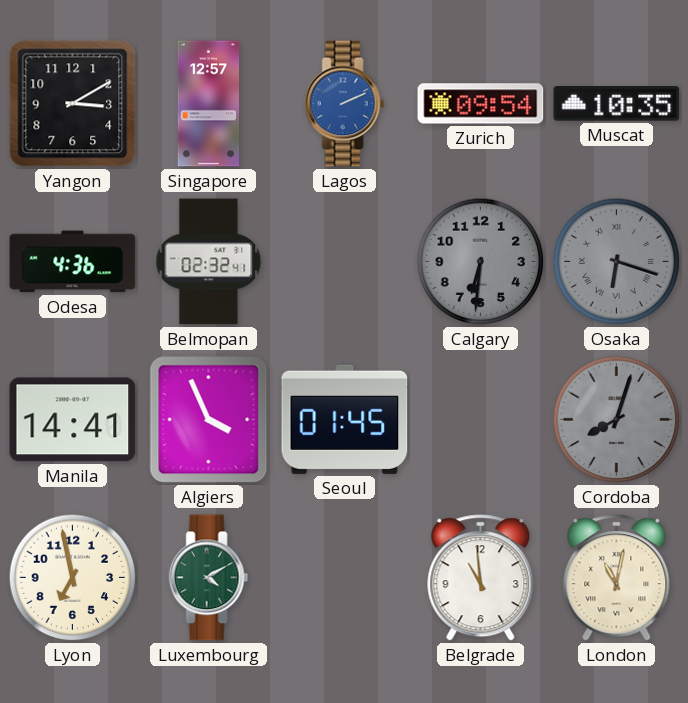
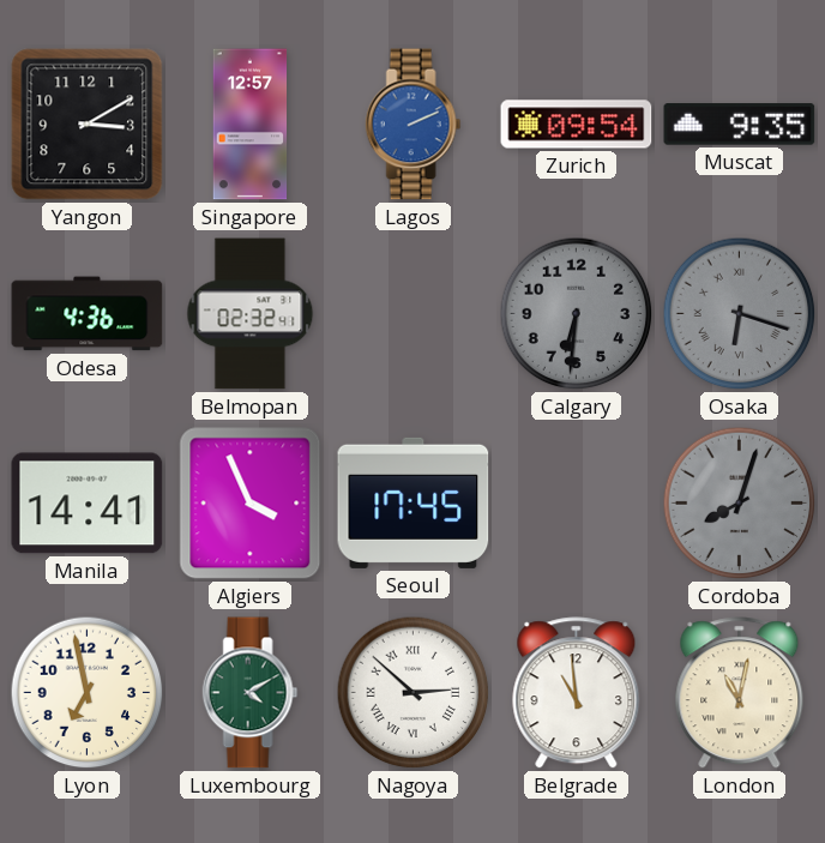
Muscat: 10:35 -> 9:35 (740, 125)
Seoul: 01:45 -> 17:45 (414, 502)
Nagoya: none -> 2:52 (414, 693)
